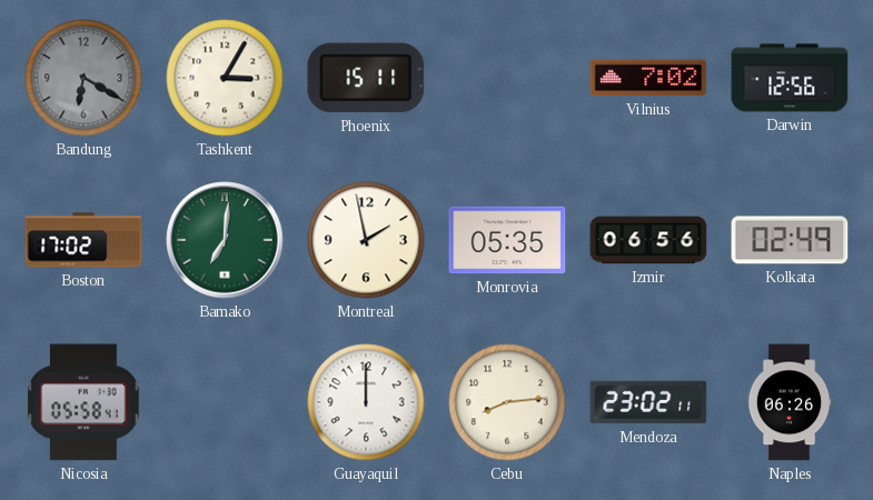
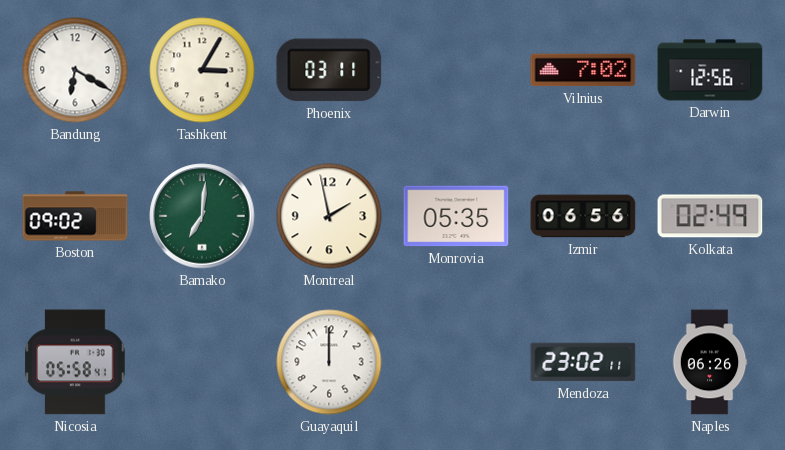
Bandung dial: grey -> white (75, 70)
Phoenix: 15:11 -> 03:11 (329, 70)
Boston: 17:02 -> 09:02 (75, 216)
Cebu: 8:14 -> none (507, 402)
